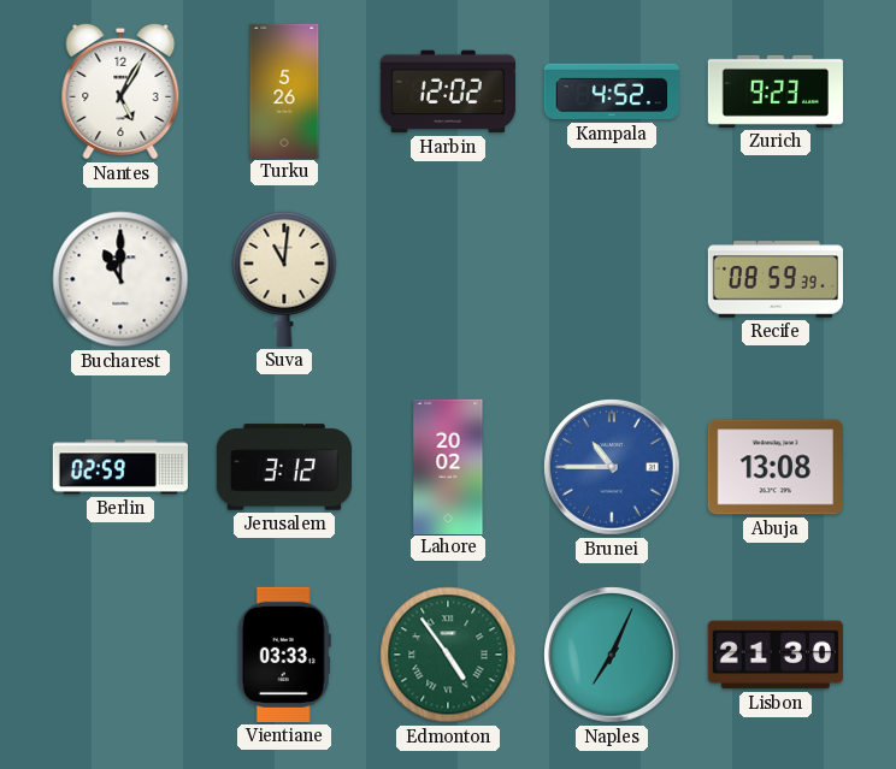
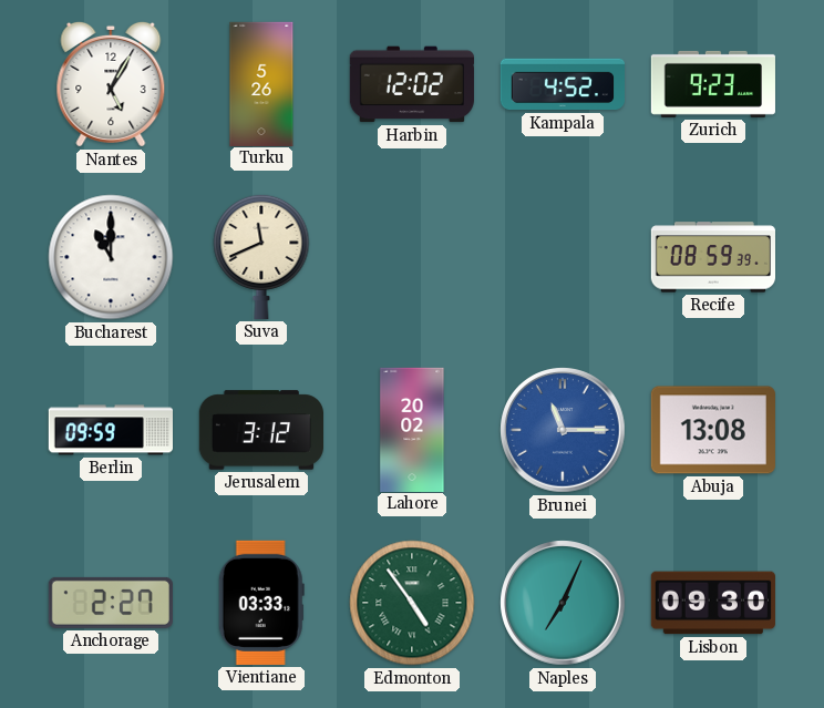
Suva: 11:01 -> 11:41 (261, 256)
Berlin: 02:59 -> 09:59 (110, 430)
Brunei: 10:45 -> 11:15 (563, 430)
Anchorage: none -> 2:27 (111, 603)
Lisbon: 21:30 -> 09:30 (713, 603)
